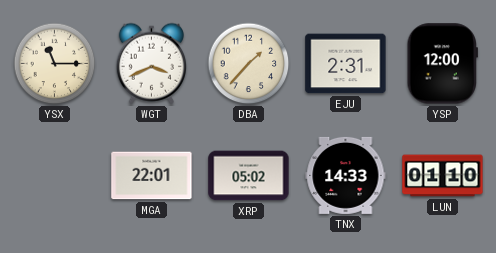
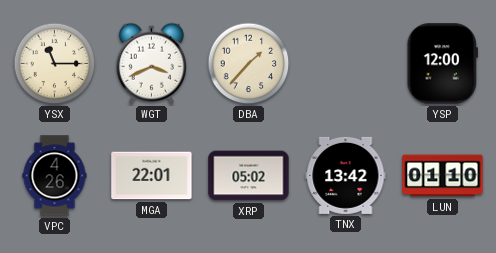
EJU: 2:31 -> none (346, 64)
VPC: none -> 4:26 (55, 176)
TNX: 14:33 -> 13:42 (346, 175)
